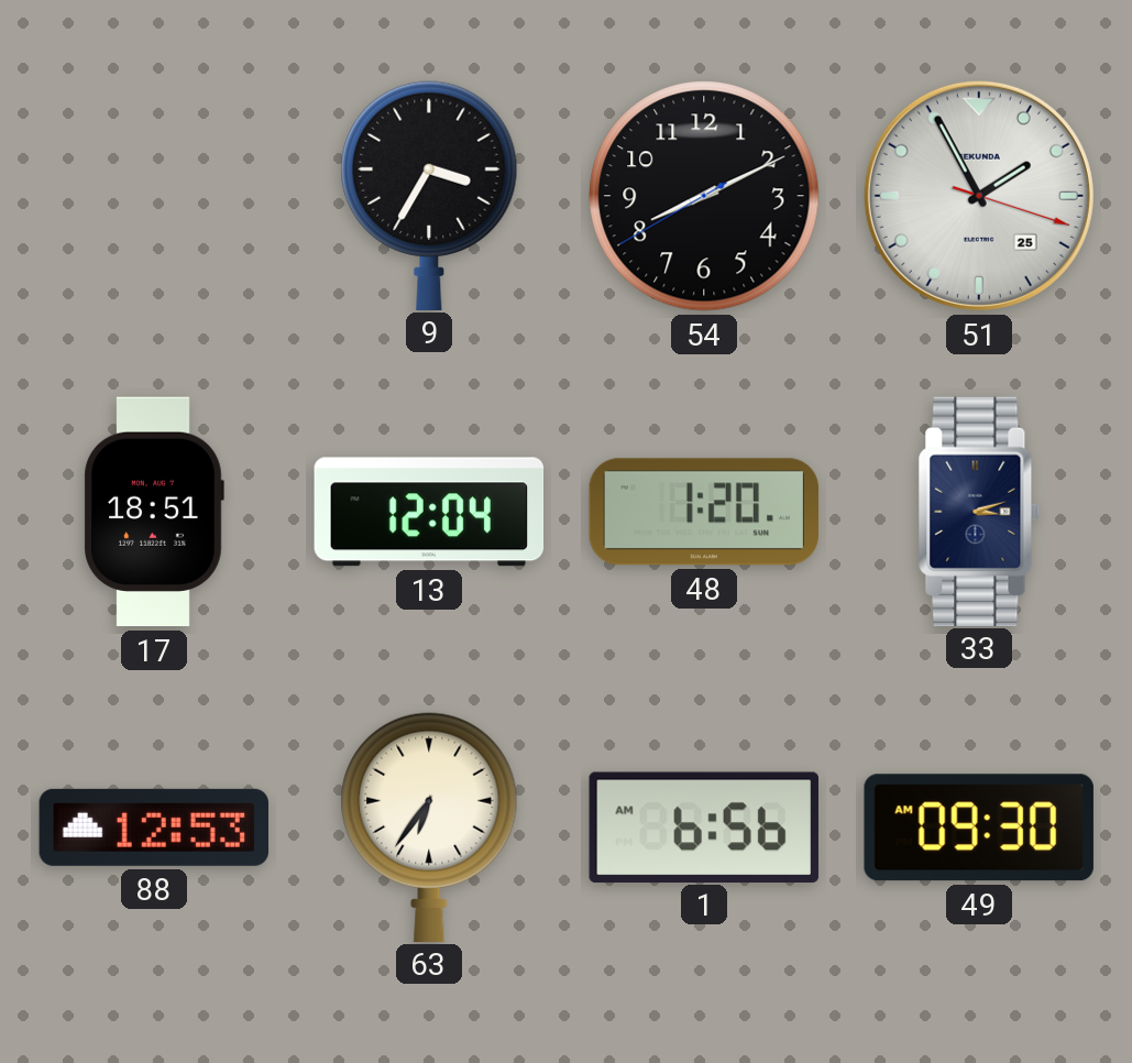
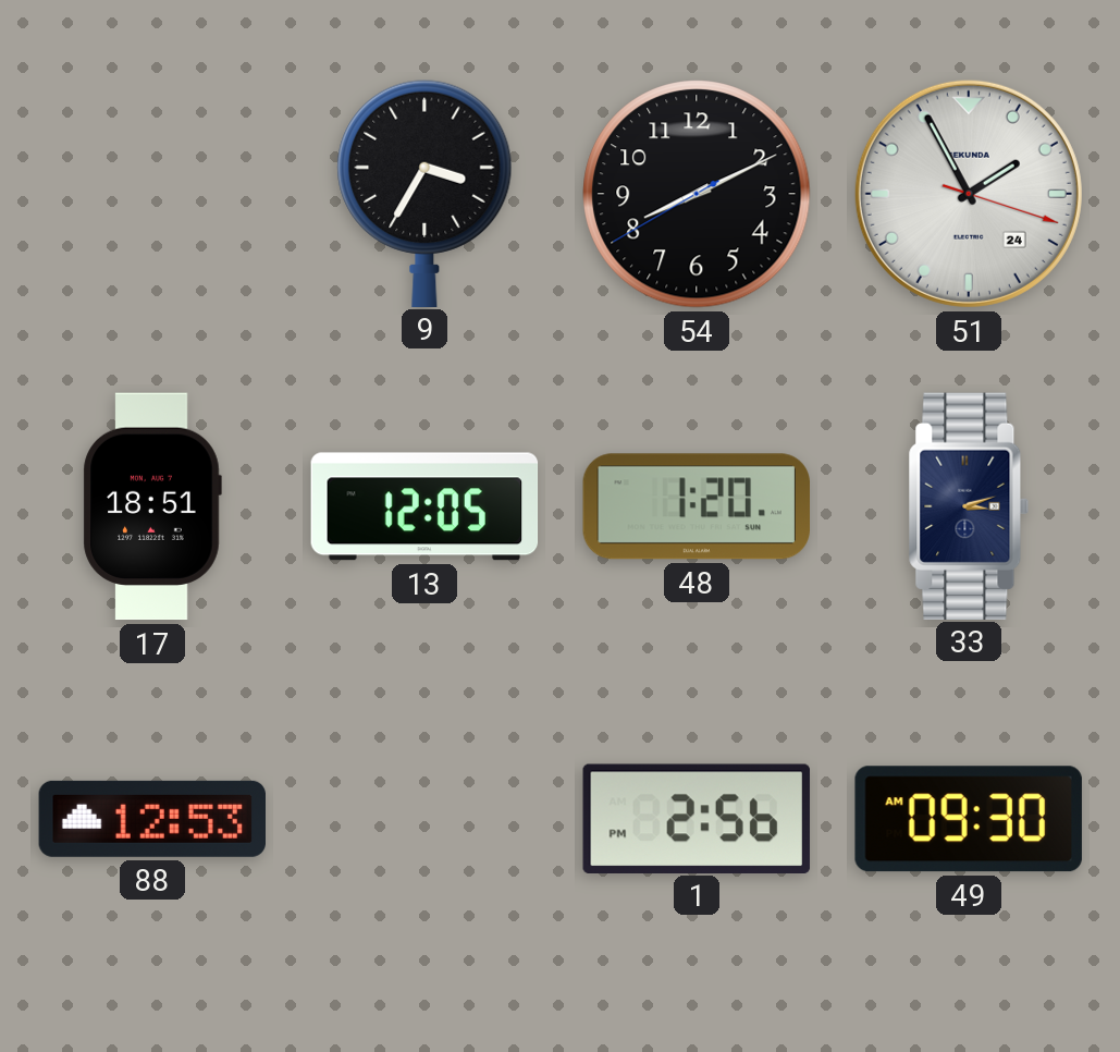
51 date: 25 -> 24 (969, 194)
13: 12:04 -> 12:05 (424, 506)
63: 6:36 -> none (429, 826)
1: 6:56 -> 2:56 (697, 818)
